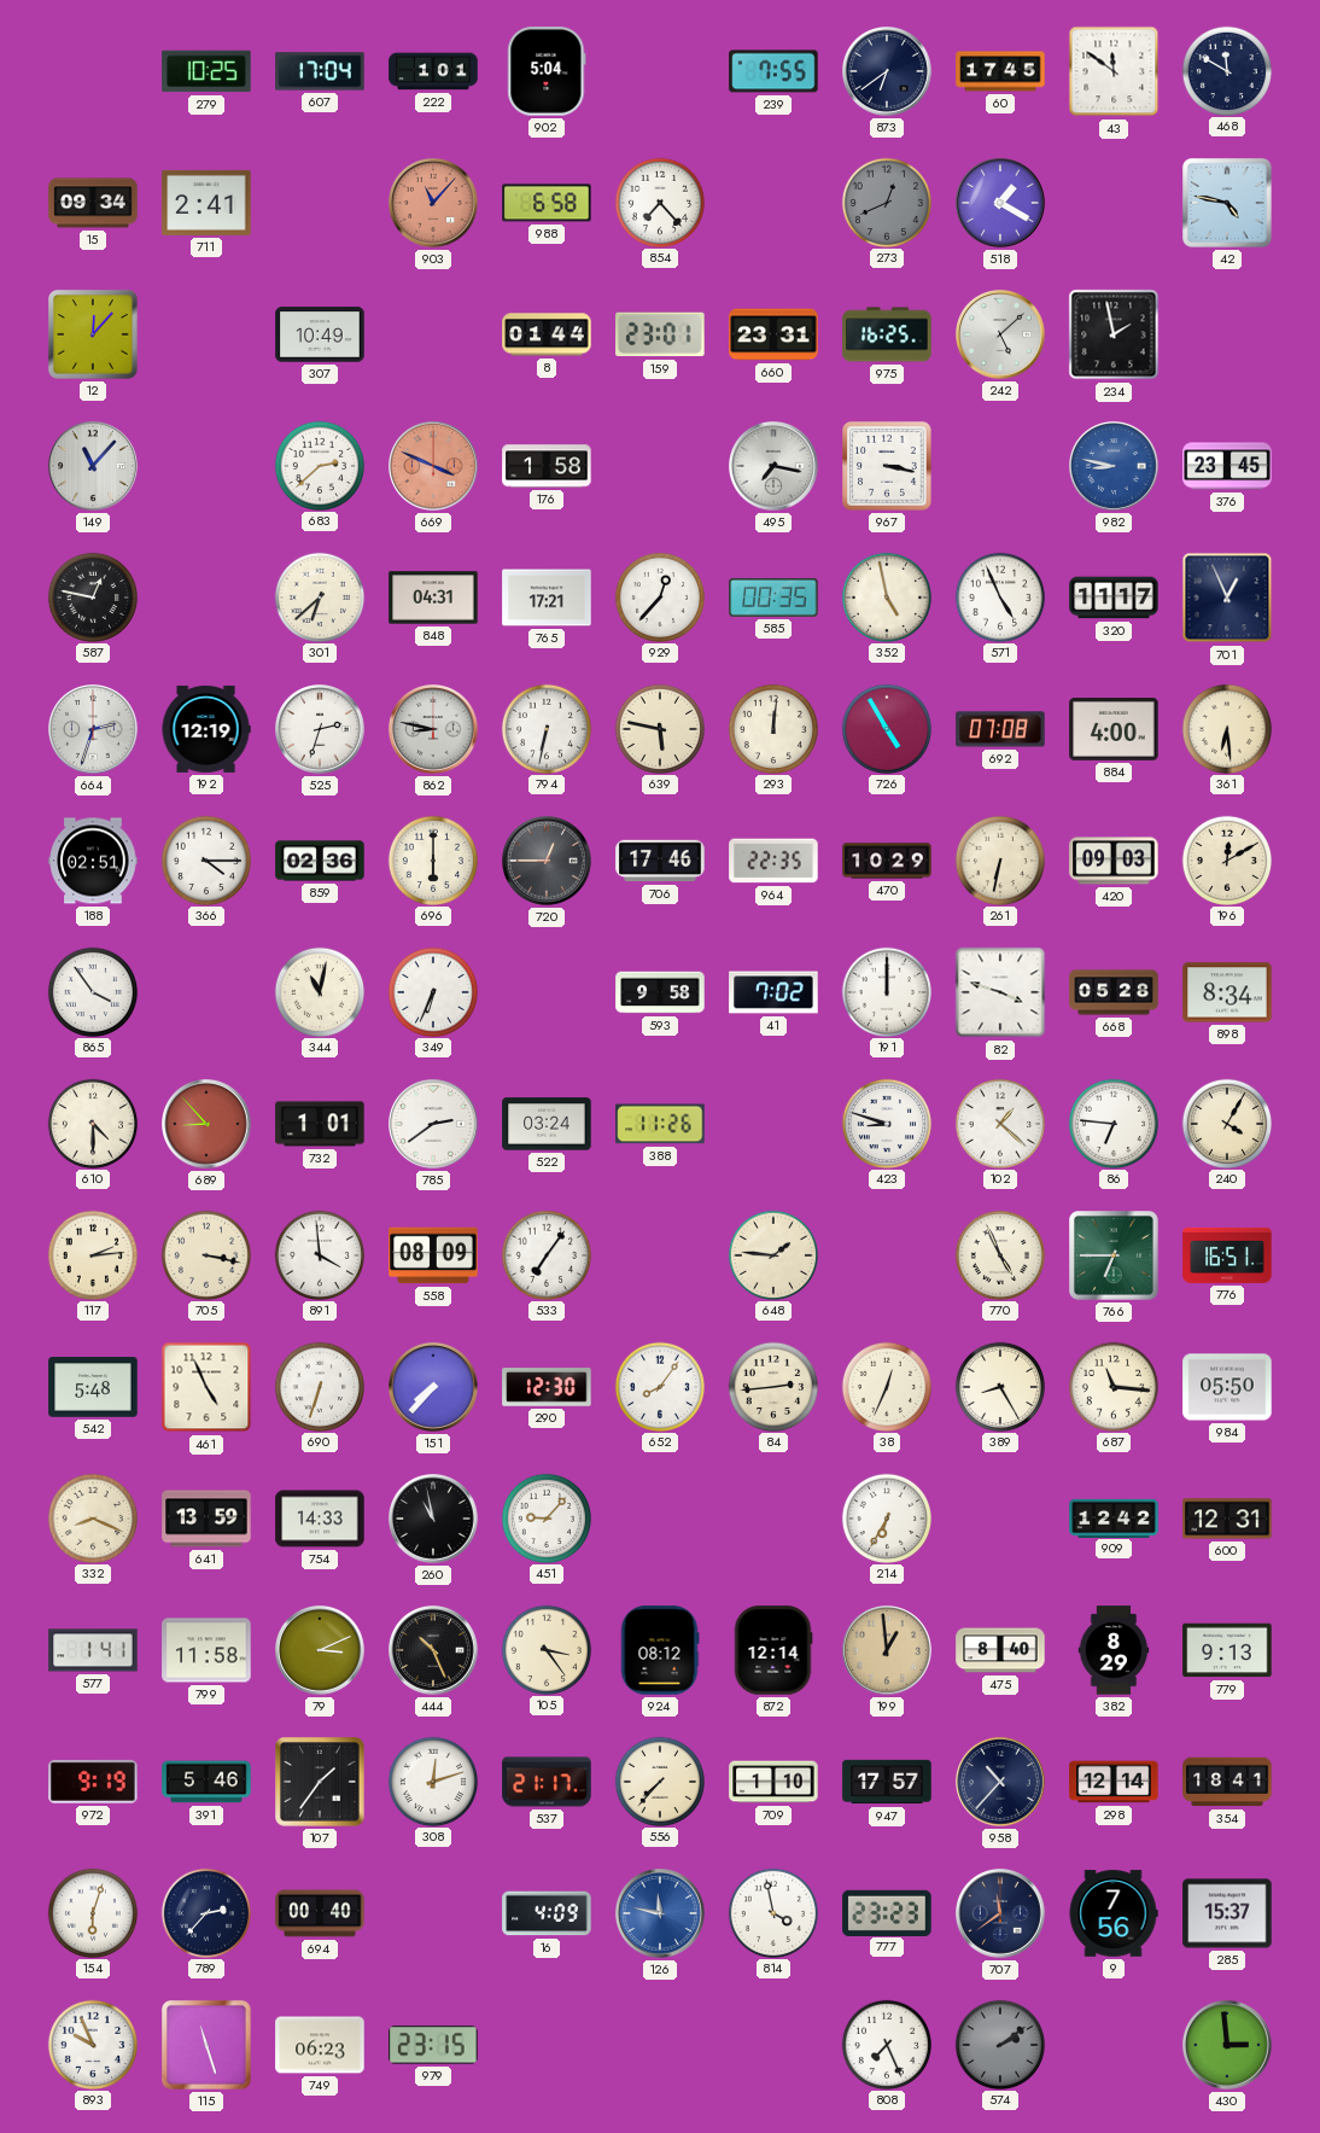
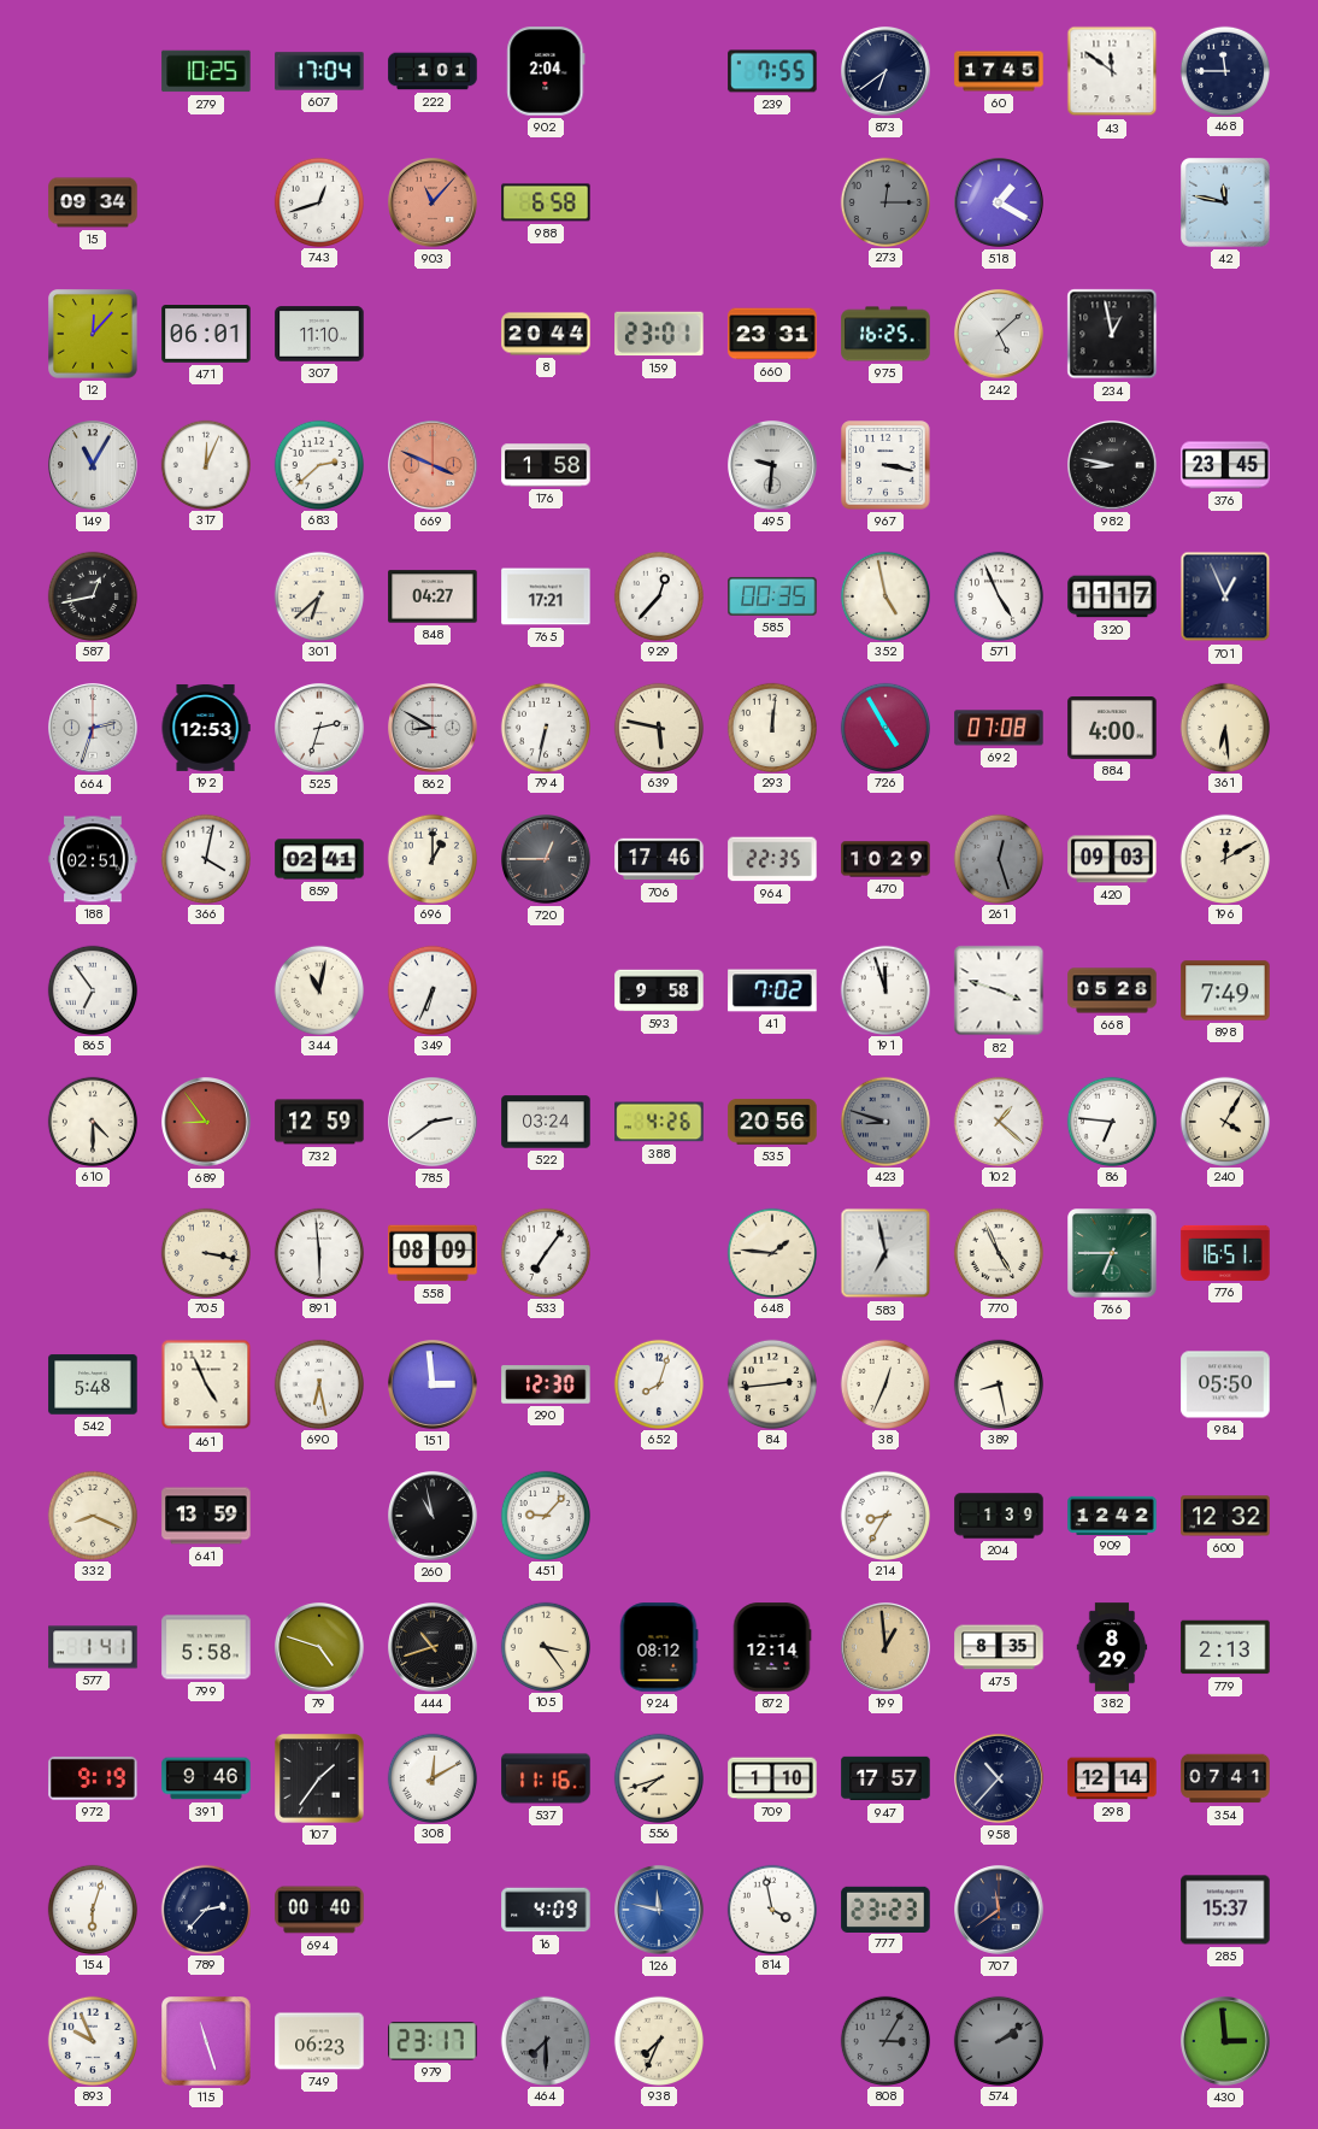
902: 5:04 -> 2:04 (546, 71)
468: 11:50 -> 11:45 (1224, 70)
711: 2:41 -> none (206, 203)
743: none -> 12:42 (318, 201)
854: 7:23 -> none (659, 202)
273: 12:41 -> 12:15 (884, 201)
42: 4:47 -> 11:47 (1225, 202)
471: none -> 06:01 (206, 335)
307: 10:49 -> 11:10 (319, 334)
8: 01:44 -> 20:44 (546, 334)
234: 1:58 -> 12:58 (1112, 334)
149: 11:07 -> 11:05 (94, 466)
317: none -> 12:04 (205, 464)
495: 7:17 -> 9:31 (773, 466)
982 dial: blue -> black (1113, 466)
587: 12:47 -> 12:43 (92, 595)
848: 04:31 -> 04:27 (433, 596)
192: 12:19 -> 12:53 (206, 728)
862: 8:47 -> 8:50 (434, 729)
366: 4:15 -> 4:02 (205, 858)
859: 02:36 -> 02:41 (319, 859)
696: 6:00 -> 1:00 (431, 858)
261: 6:32 -> 12:27 (998, 858)
261 dial: cream -> grey (998, 858)
865: 3:54 -> 6:54 (92, 989)
191: 12:00 -> 11:57 (884, 989)
898: 8:34 -> 7:49 (1225, 990)
689: 8:53 -> 8:54 (207, 1123)
732: 1:01 -> 12:59 (319, 1122)
388: 11:26 -> 4:26 (659, 1122)
535: none -> 20:56 (772, 1122)
423 dial: white -> grey (884, 1121)
117: 2:14 -> none (92, 1254)
891: 3:59 -> 5:59 (318, 1252)
583: none -> 6:58 (885, 1253)
690: 6:33 -> 6:28 (318, 1383)
151: 7:37 -> 2:59 (434, 1386)
652: 8:06 -> 8:03 (658, 1383)
389: 8:25 -> 8:28 (998, 1383)
687: 11:16 -> none (1112, 1386)
754: 14:33 -> none (320, 1519)
214: 6:35 -> 8:35 (884, 1515)
204: none -> 1:39 (999, 1516)
600: 12:31 -> 12:32 (1225, 1516)
799: 11:58 -> 5:58 (206, 1647)
79: 3:11 -> 4:48 (320, 1648)
444: 10:26 -> 10:42 (434, 1648)
475: 8:40 -> 8:35 (999, 1647)
779: 9:13 -> 2:13 (1225, 1647)
391: 5:46 -> 9:46 (206, 1778)
308: 12:12 -> 12:10 (431, 1777)
537: 21:17 -> 11:16 (546, 1778)
556: 7:37 -> 7:42 (658, 1777)
354: 18:41 -> 07:41 (1225, 1778)
9: 7:56 -> none (1114, 1913)
979: 23:15 -> 23:17 (433, 2041)
464: none -> 7:30 (545, 2040)
938: none -> 7:34 (658, 2040)
808: 7:26 -> 3:05 (884, 2040)
808 dial: white -> grey (884, 2040)
